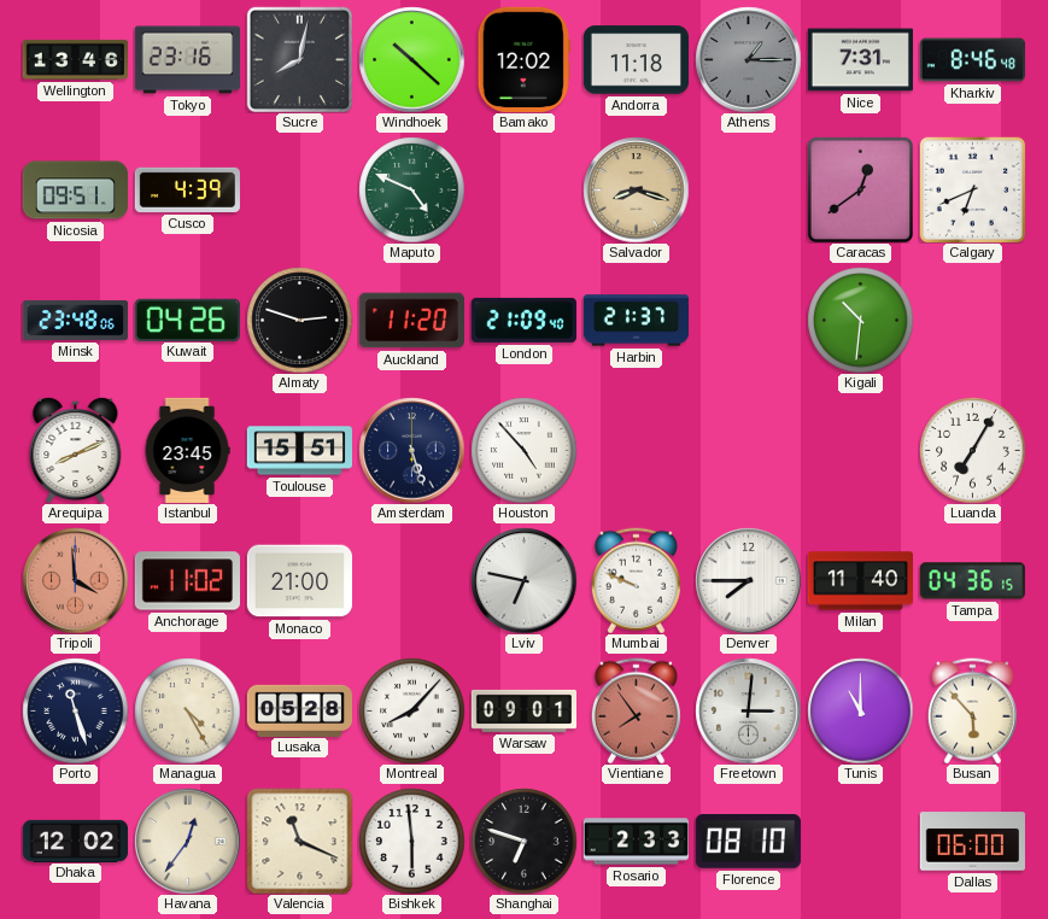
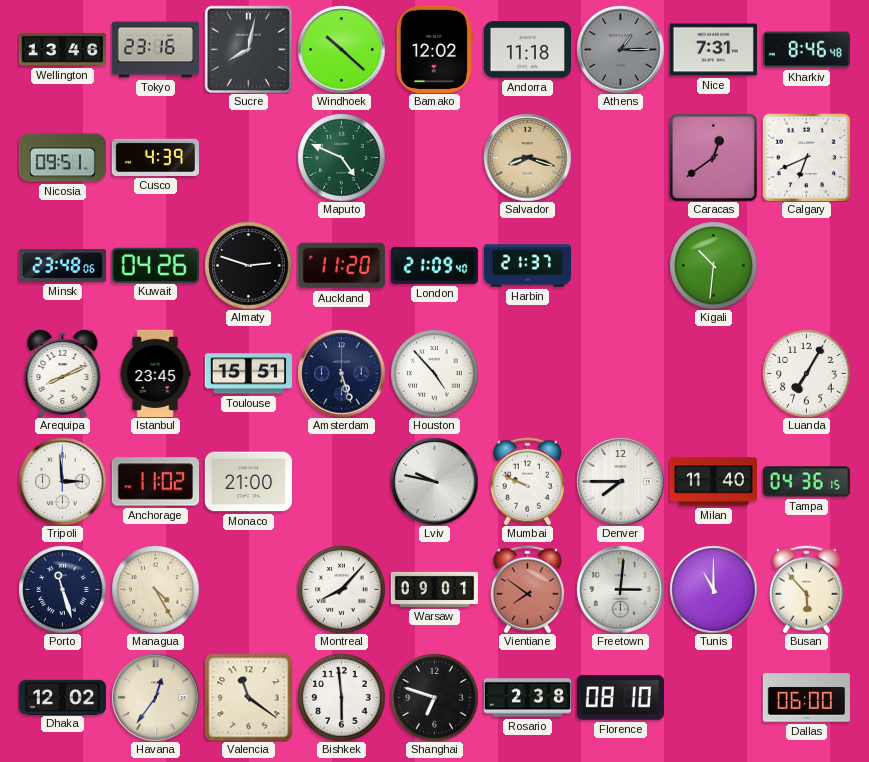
Tripoli: 3:59 -> 2:59 (62, 481)
Tripoli dial: salmon -> white (62, 481)
Lviv: 6:47 -> 9:47 (434, 481)
Lusaka: 05:28 -> none (299, 710)
Vientiane: 7:54 -> 7:51 (527, 589)
Valencia: 11:19 -> 11:21 (248, 697)
Rosario: 2:33 -> 2:38 (527, 698)
